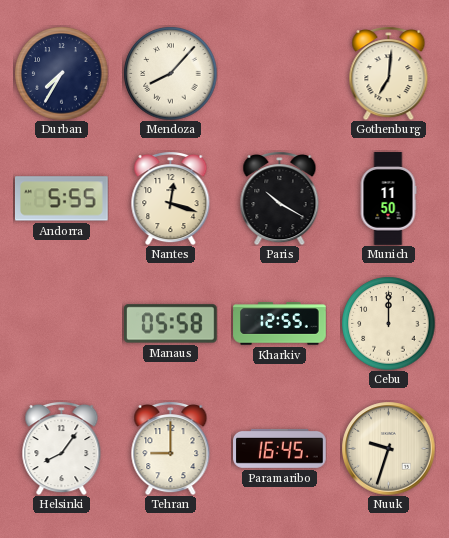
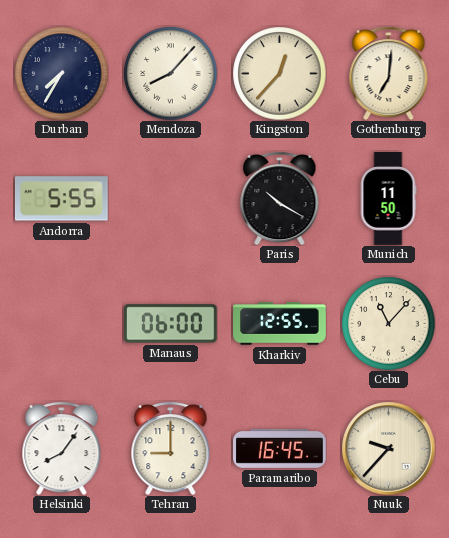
Kingston: none -> 12:37 (279, 73)
Nantes: 12:18 -> none (171, 199)
Manaus: 05:58 -> 06:00 (170, 324)
Cebu: 12:00 -> 11:07 (388, 323)
Nuuk: 9:33 -> 9:37 (388, 448)
